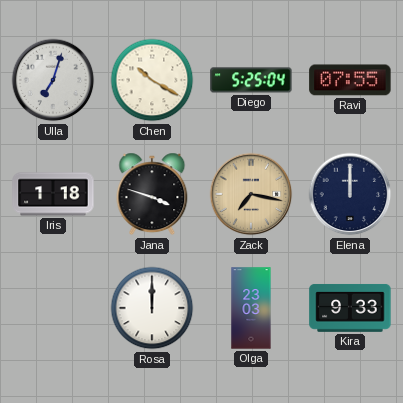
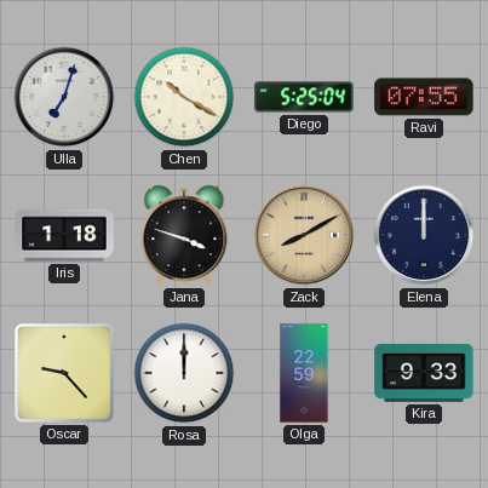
Zack: 7:17 -> 8:10 (304, 235)
Oscar: none -> 9:23 (64, 373)
Olga: 23:03 -> 22:59 (304, 373)
